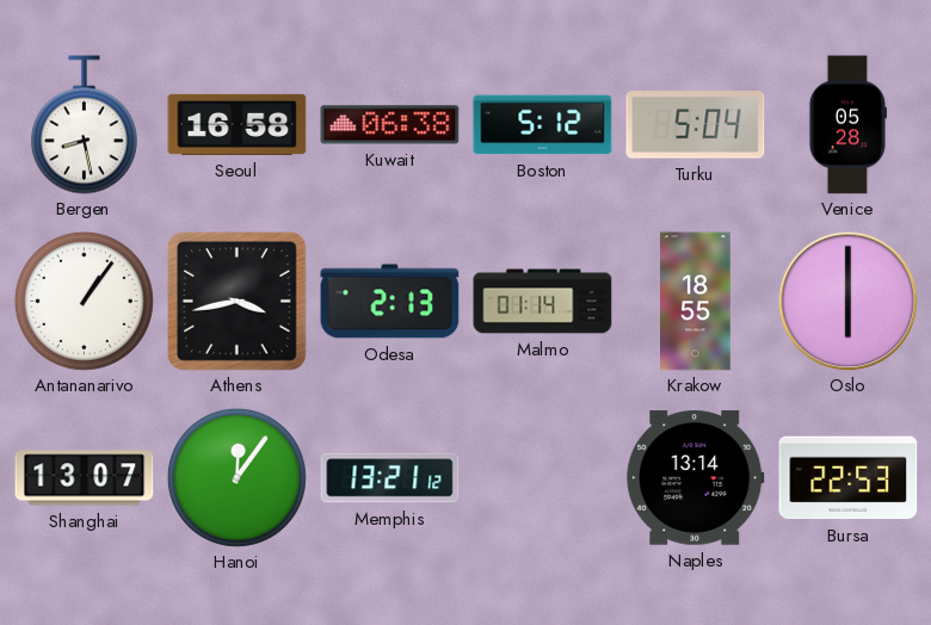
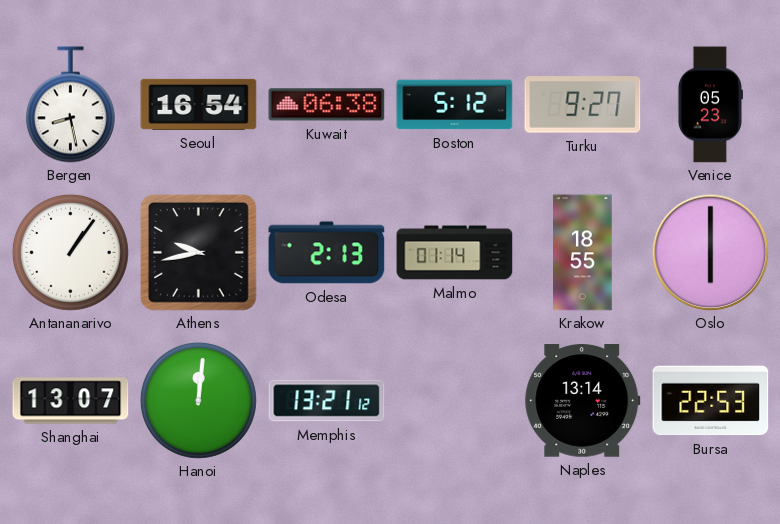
Seoul: 16:58 -> 16:54 (199, 104)
Turku: 5:04 -> 9:27 (583, 105)
Venice: 05:28 -> 05:23 (710, 105)
Athens: 3:43 -> 9:43 (199, 253)
Hanoi: 12:06 -> 12:01 (198, 400)
